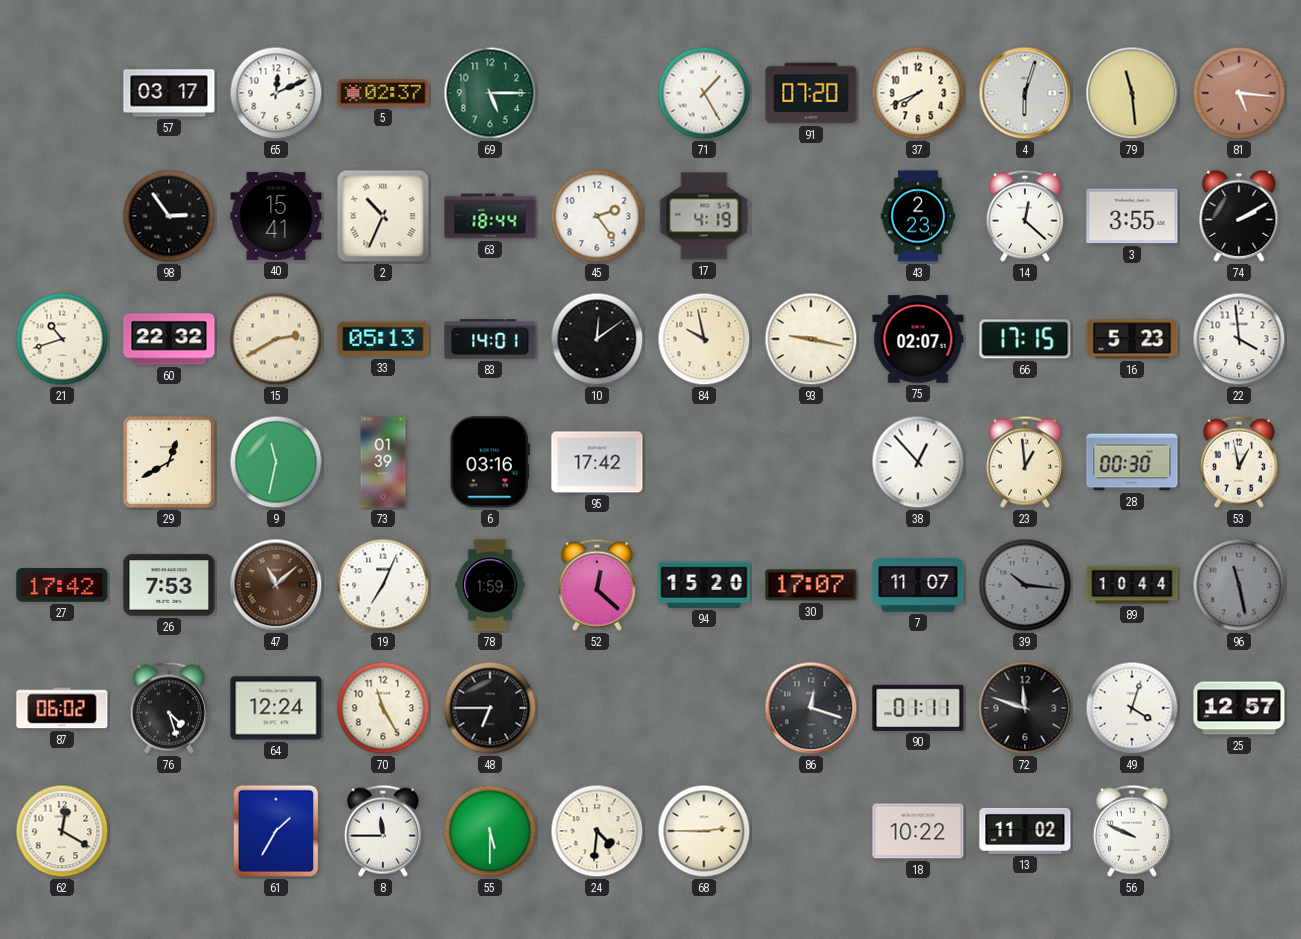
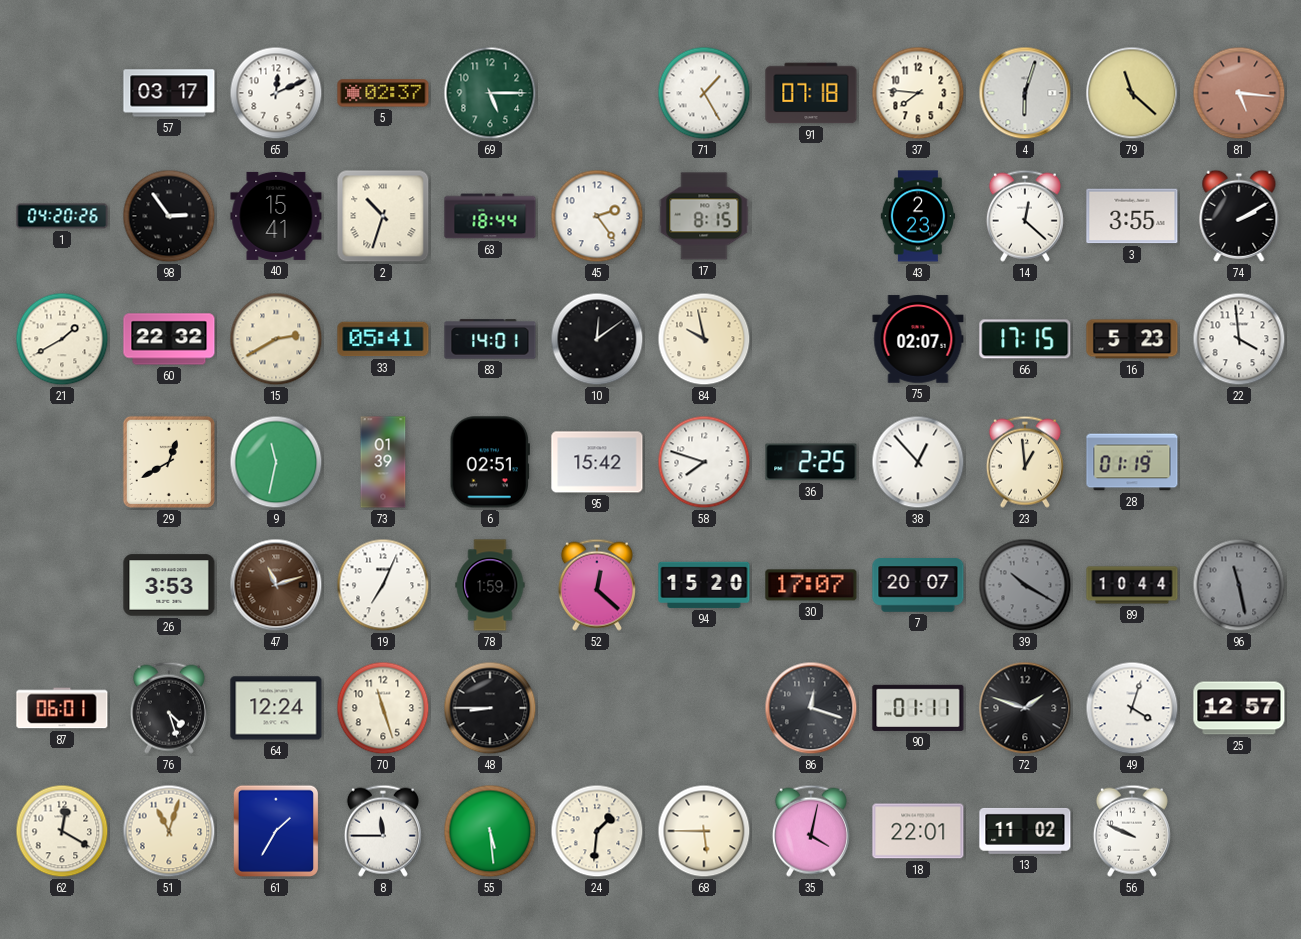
91: 07:20 -> 07:18 (811, 93)
37: 7:41 -> 7:46 (918, 93)
79: 11:29 -> 11:22 (1132, 93)
1: none -> 04:20 (62, 216)
2: 10:34 -> 10:33 (383, 216)
17: 4:19 -> 8:15 (704, 216)
21: 10:42 -> 1:40 (62, 339)
33: 05:13 -> 05:41 (383, 339)
93: 9:17 -> none (811, 339)
6: 03:16 -> 02:51 (490, 462)
95: 17:42 -> 15:42 (597, 462)
58: none -> 7:48 (704, 462)
36: none -> 2:25 (811, 462)
28: 00:30 -> 01:19 (1132, 462)
53: 12:58 -> none (1239, 462)
27: 17:42 -> none (62, 585)
26: 7:53 -> 3:53 (169, 585)
47: 11:08 -> 11:12 (276, 585)
7: 11:07 -> 20:07 (918, 585)
39: 10:16 -> 10:20 (1025, 585)
87: 06:02 -> 06:01 (62, 708)
70: 11:25 -> 11:27 (383, 708)
48: 6:45 -> 8:45 (490, 708)
72: 11:48 -> 1:48 (1025, 708)
51: none -> 11:03 (169, 831)
55: 5:30 -> 5:29 (490, 831)
24: 4:31 -> 1:31 (597, 831)
68: 2:45 -> 5:45 (704, 831)
35: none -> 4:02 (811, 831)
18: 10:22 -> 22:01 (918, 831)
